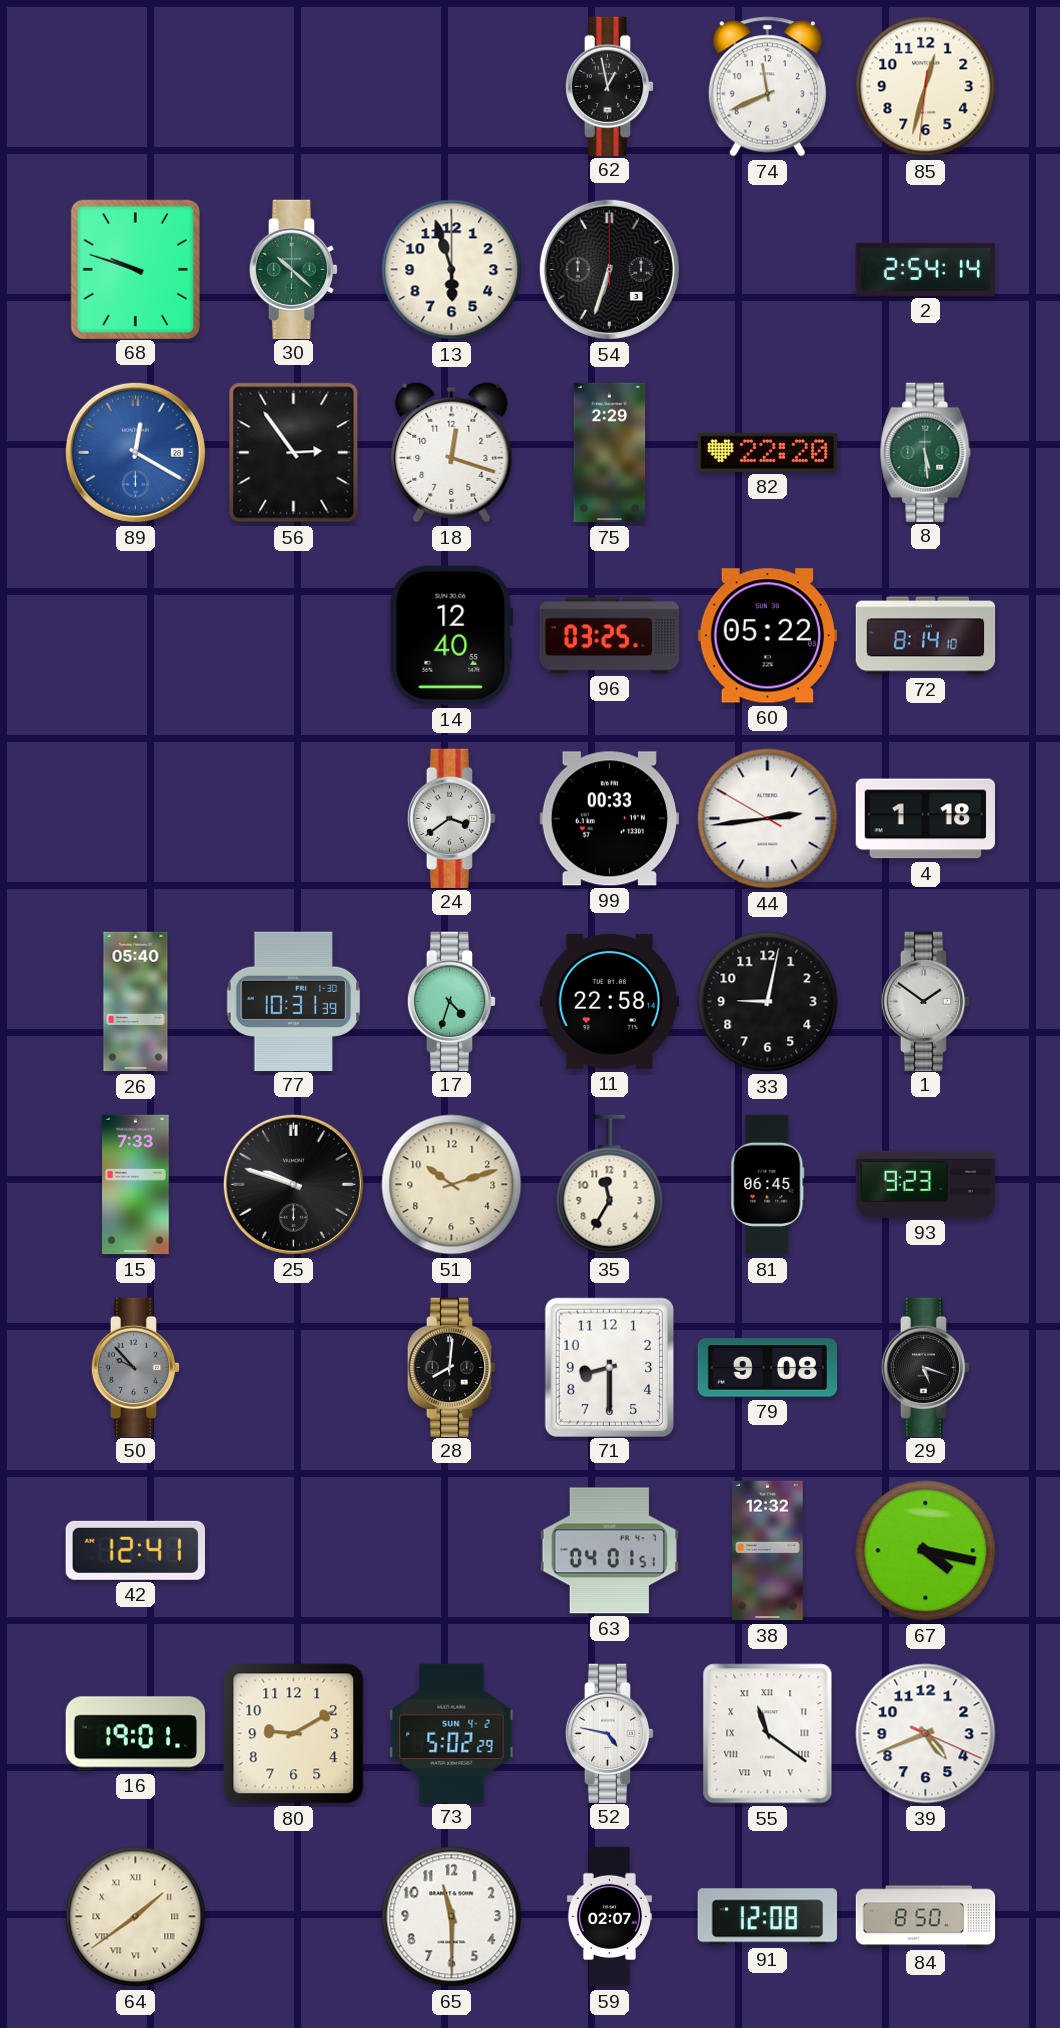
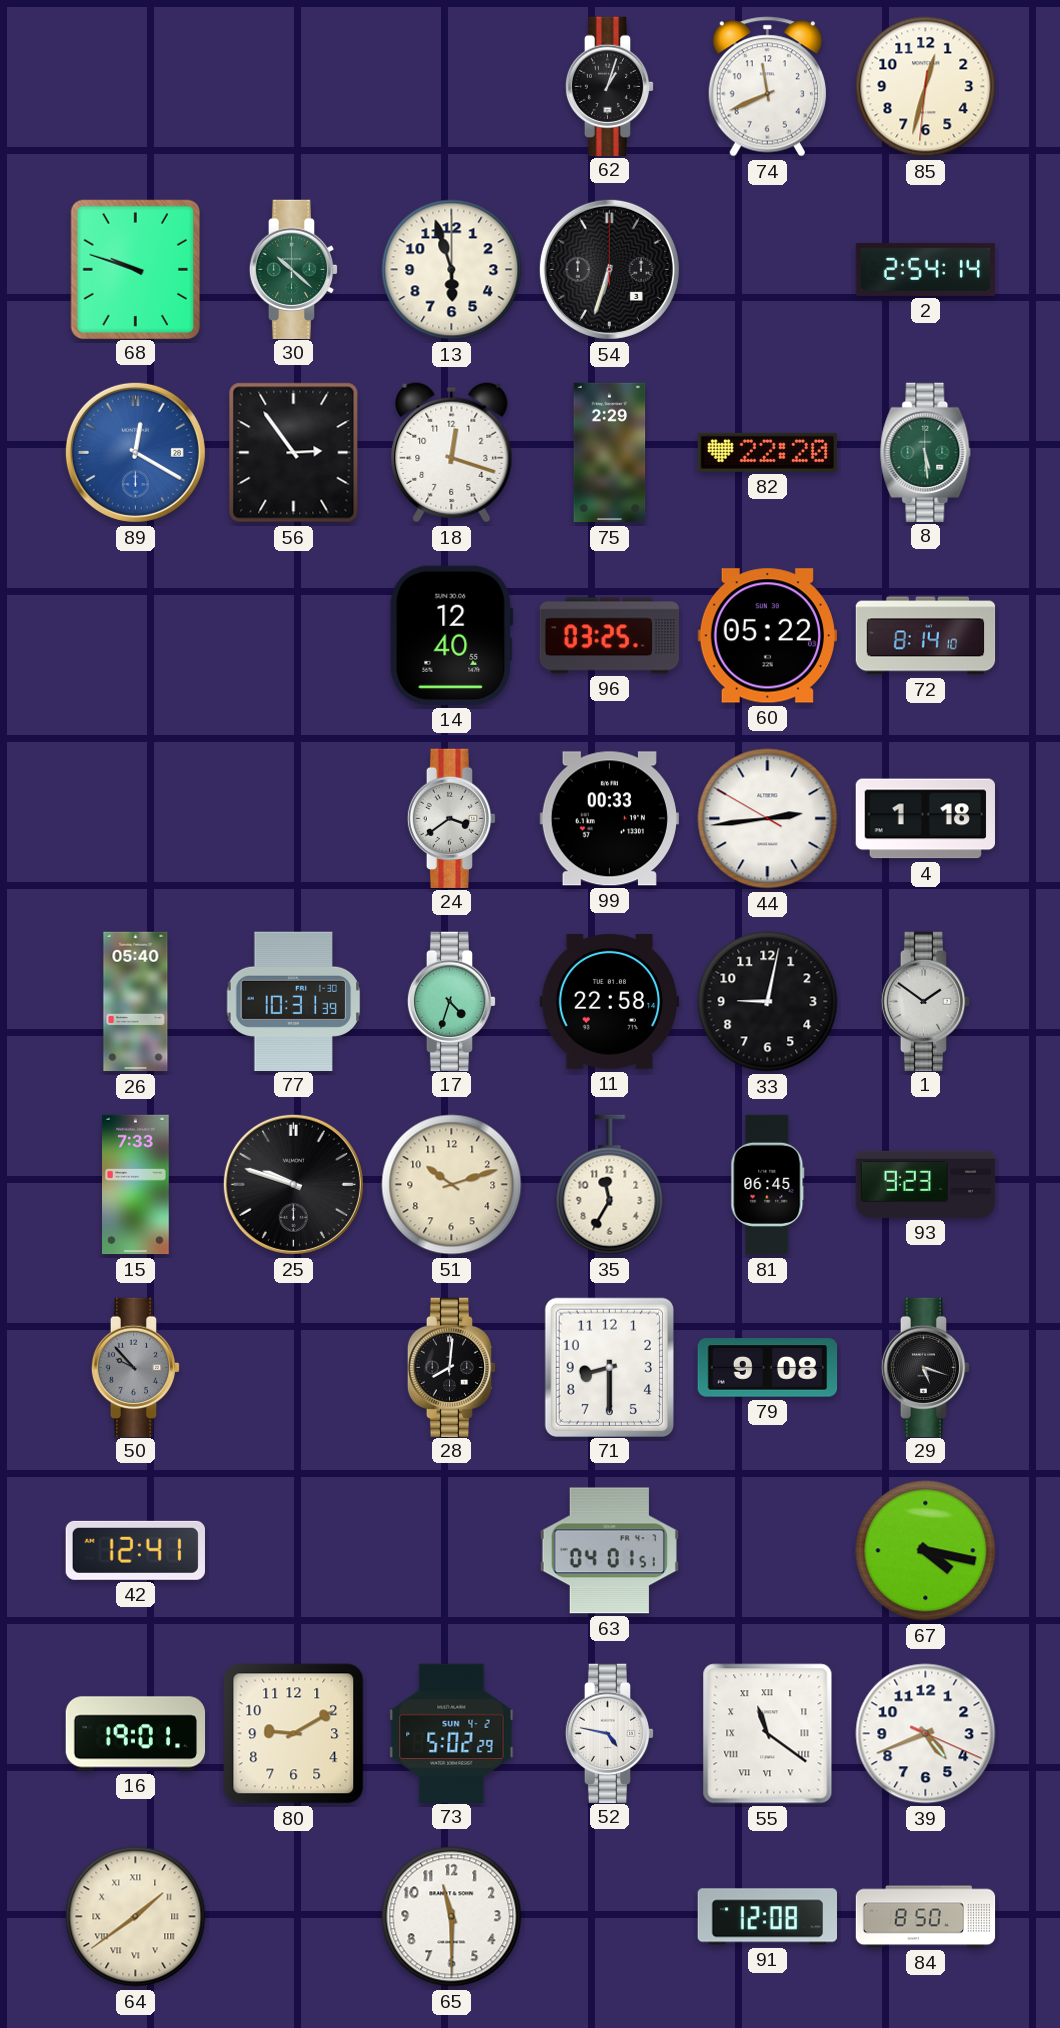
62: 12:58 -> 1:03 (610, 86)
38: 12:32 -> none (768, 1551)
59: 02:07 -> none (609, 1917)
